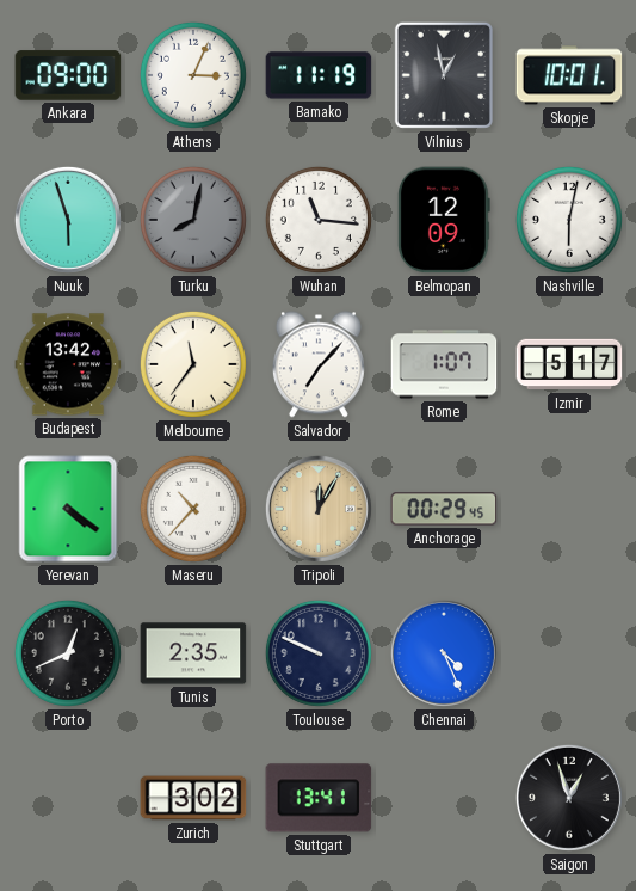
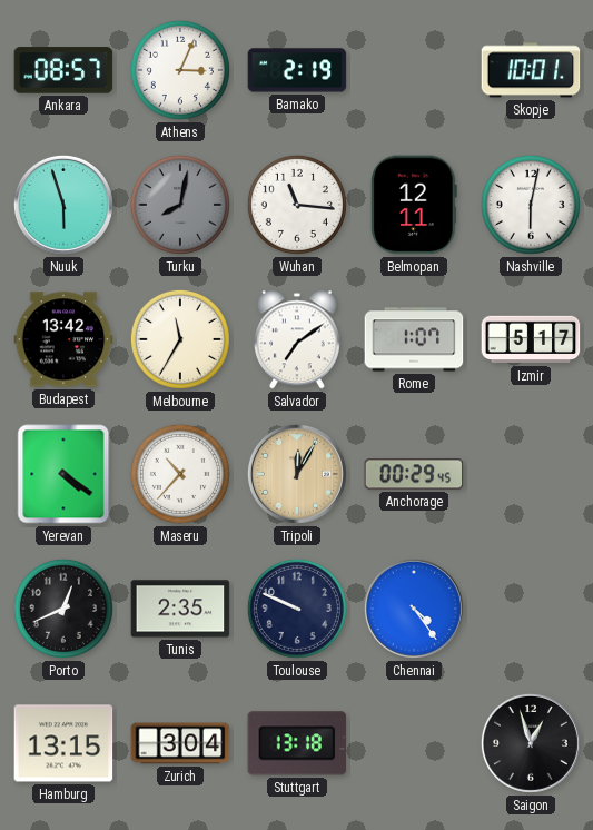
Ankara: 09:00 -> 08:57 (63, 70)
Bamako: 11:19 -> 2:19 (297, 70)
Vilnius: 12:58 -> none (444, 75)
Belmopan: 12:09 -> 12:11 (414, 205)
Melbourne: 11:36 -> 11:35 (180, 339)
Salvador: 7:07 -> 7:09 (297, 339)
Chennai: 4:26 -> 4:24 (414, 609)
Hamburg: none -> 13:15 (63, 743)
Zurich: 3:02 -> 3:04 (180, 743)
Stuttgart: 13:41 -> 13:18 (297, 743)
